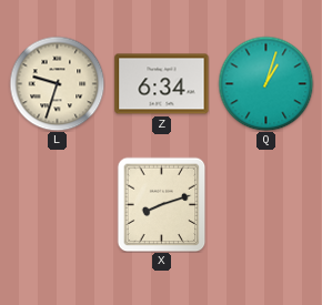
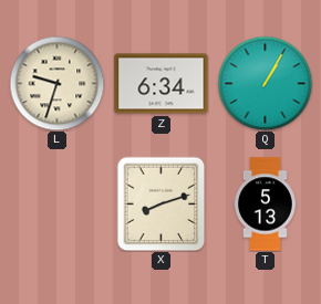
Q: 1:03 -> 1:05 (265, 83)
T: none -> 5:13 (266, 205)
